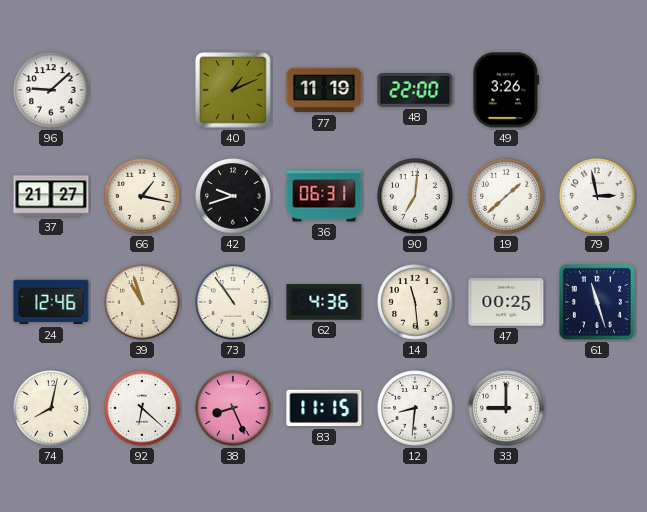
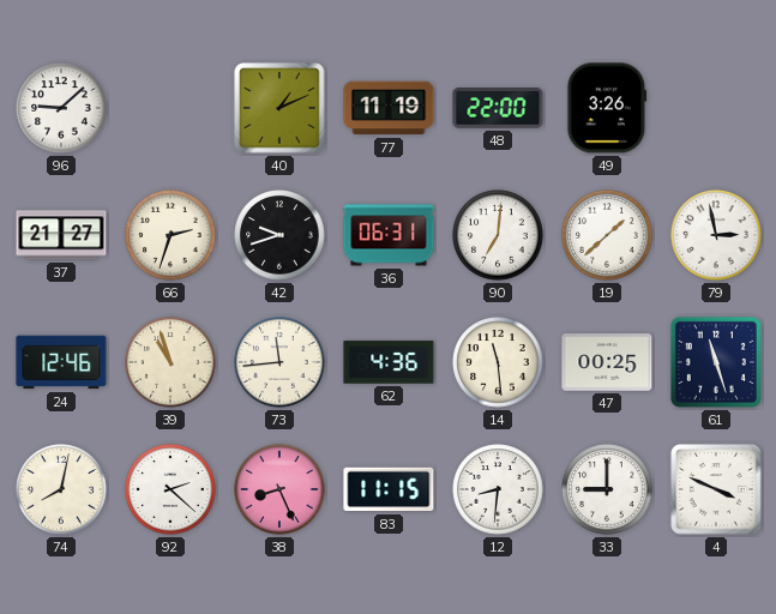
66: 1:17 -> 2:33 (170, 235)
73: 10:54 -> 11:44 (279, 362)
92: 6:22 -> 2:22 (170, 489)
4: none -> 3:49 (716, 489)
